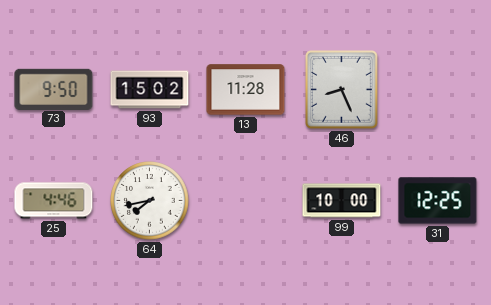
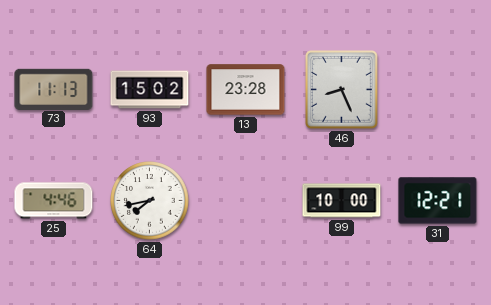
73: 9:50 -> 11:13 (54, 89)
13: 11:28 -> 23:28 (246, 90)
31: 12:25 -> 12:21 (438, 201)
